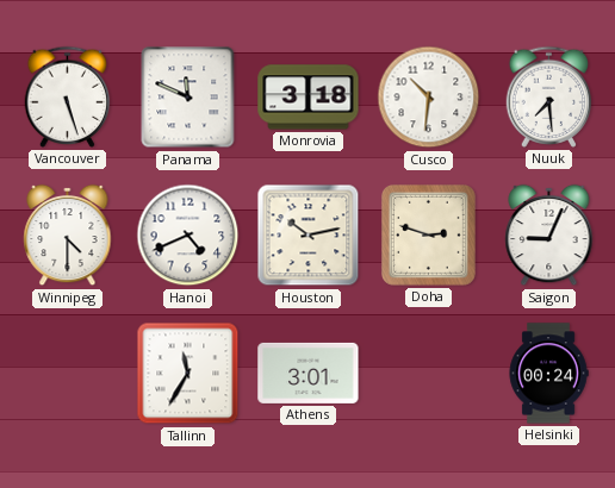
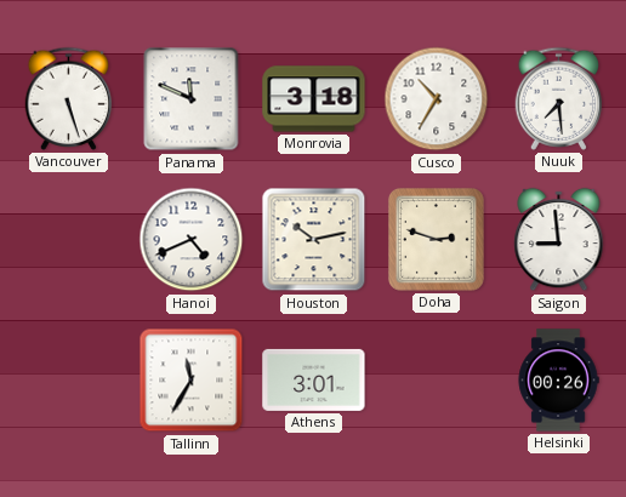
Cusco: 10:31 -> 10:35 (437, 99)
Winnipeg: 4:30 -> none (68, 236)
Saigon: 9:04 -> 8:59 (559, 240)
Helsinki: 00:24 -> 00:26 (558, 381)
